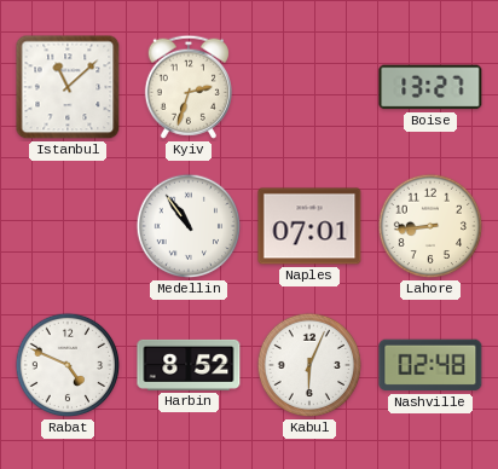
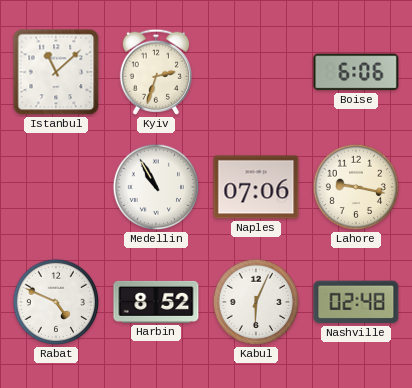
Boise: 13:27 -> 6:06 (356, 72)
Medellin: 10:54 -> 10:55 (156, 187)
Naples: 07:01 -> 07:06 (256, 187)
Lahore: 8:44 -> 9:17 (356, 187)
